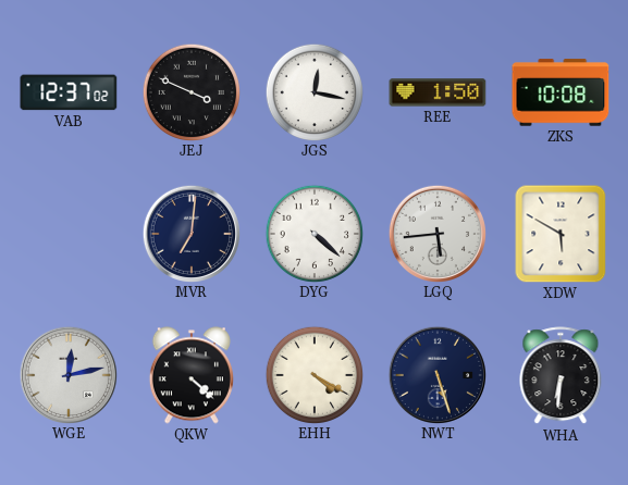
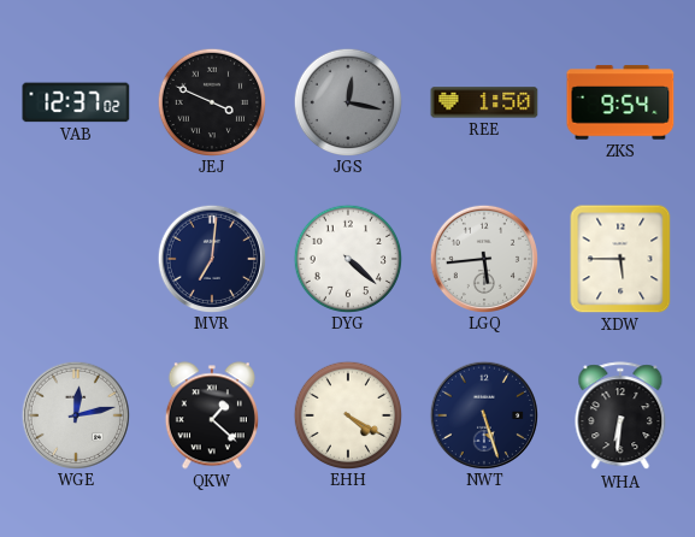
JGS dial: white -> grey (347, 101)
ZKS: 10:08 -> 9:54 (620, 102)
XDW: 5:50 -> 5:45 (620, 259)
QKW: 4:22 -> 1:22 (212, 415)
